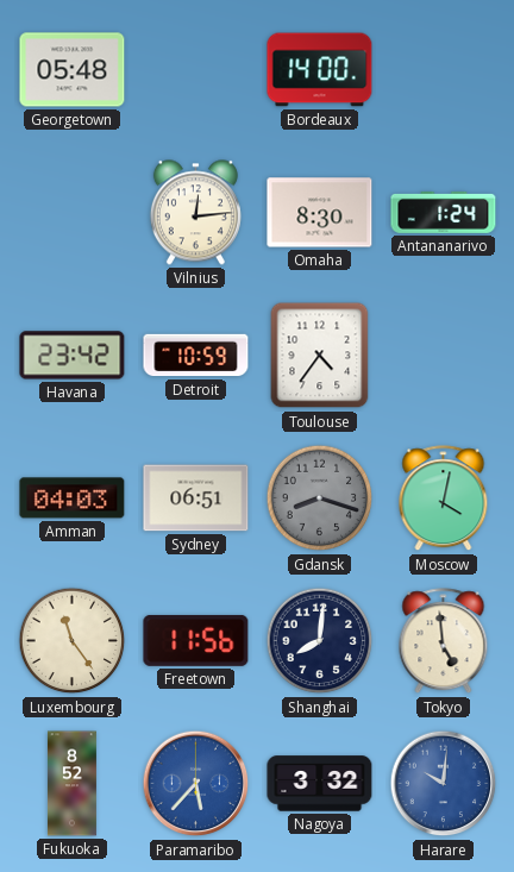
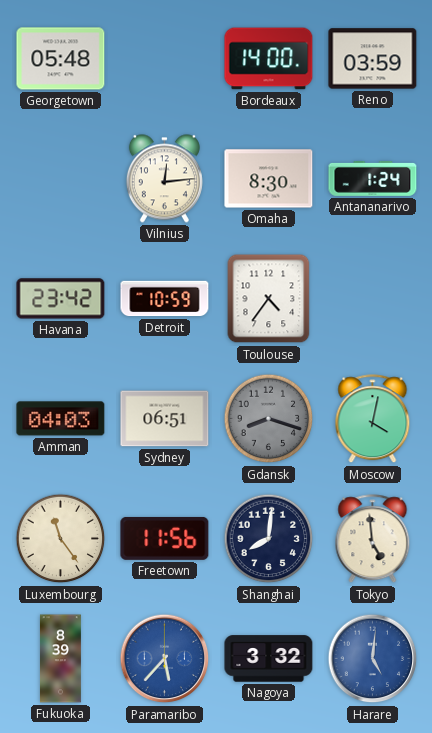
Reno: none -> 03:59 (373, 59)
Fukuoka: 8:52 -> 8:39 (60, 659)
Harare: 10:01 -> 5:01 (373, 659)
